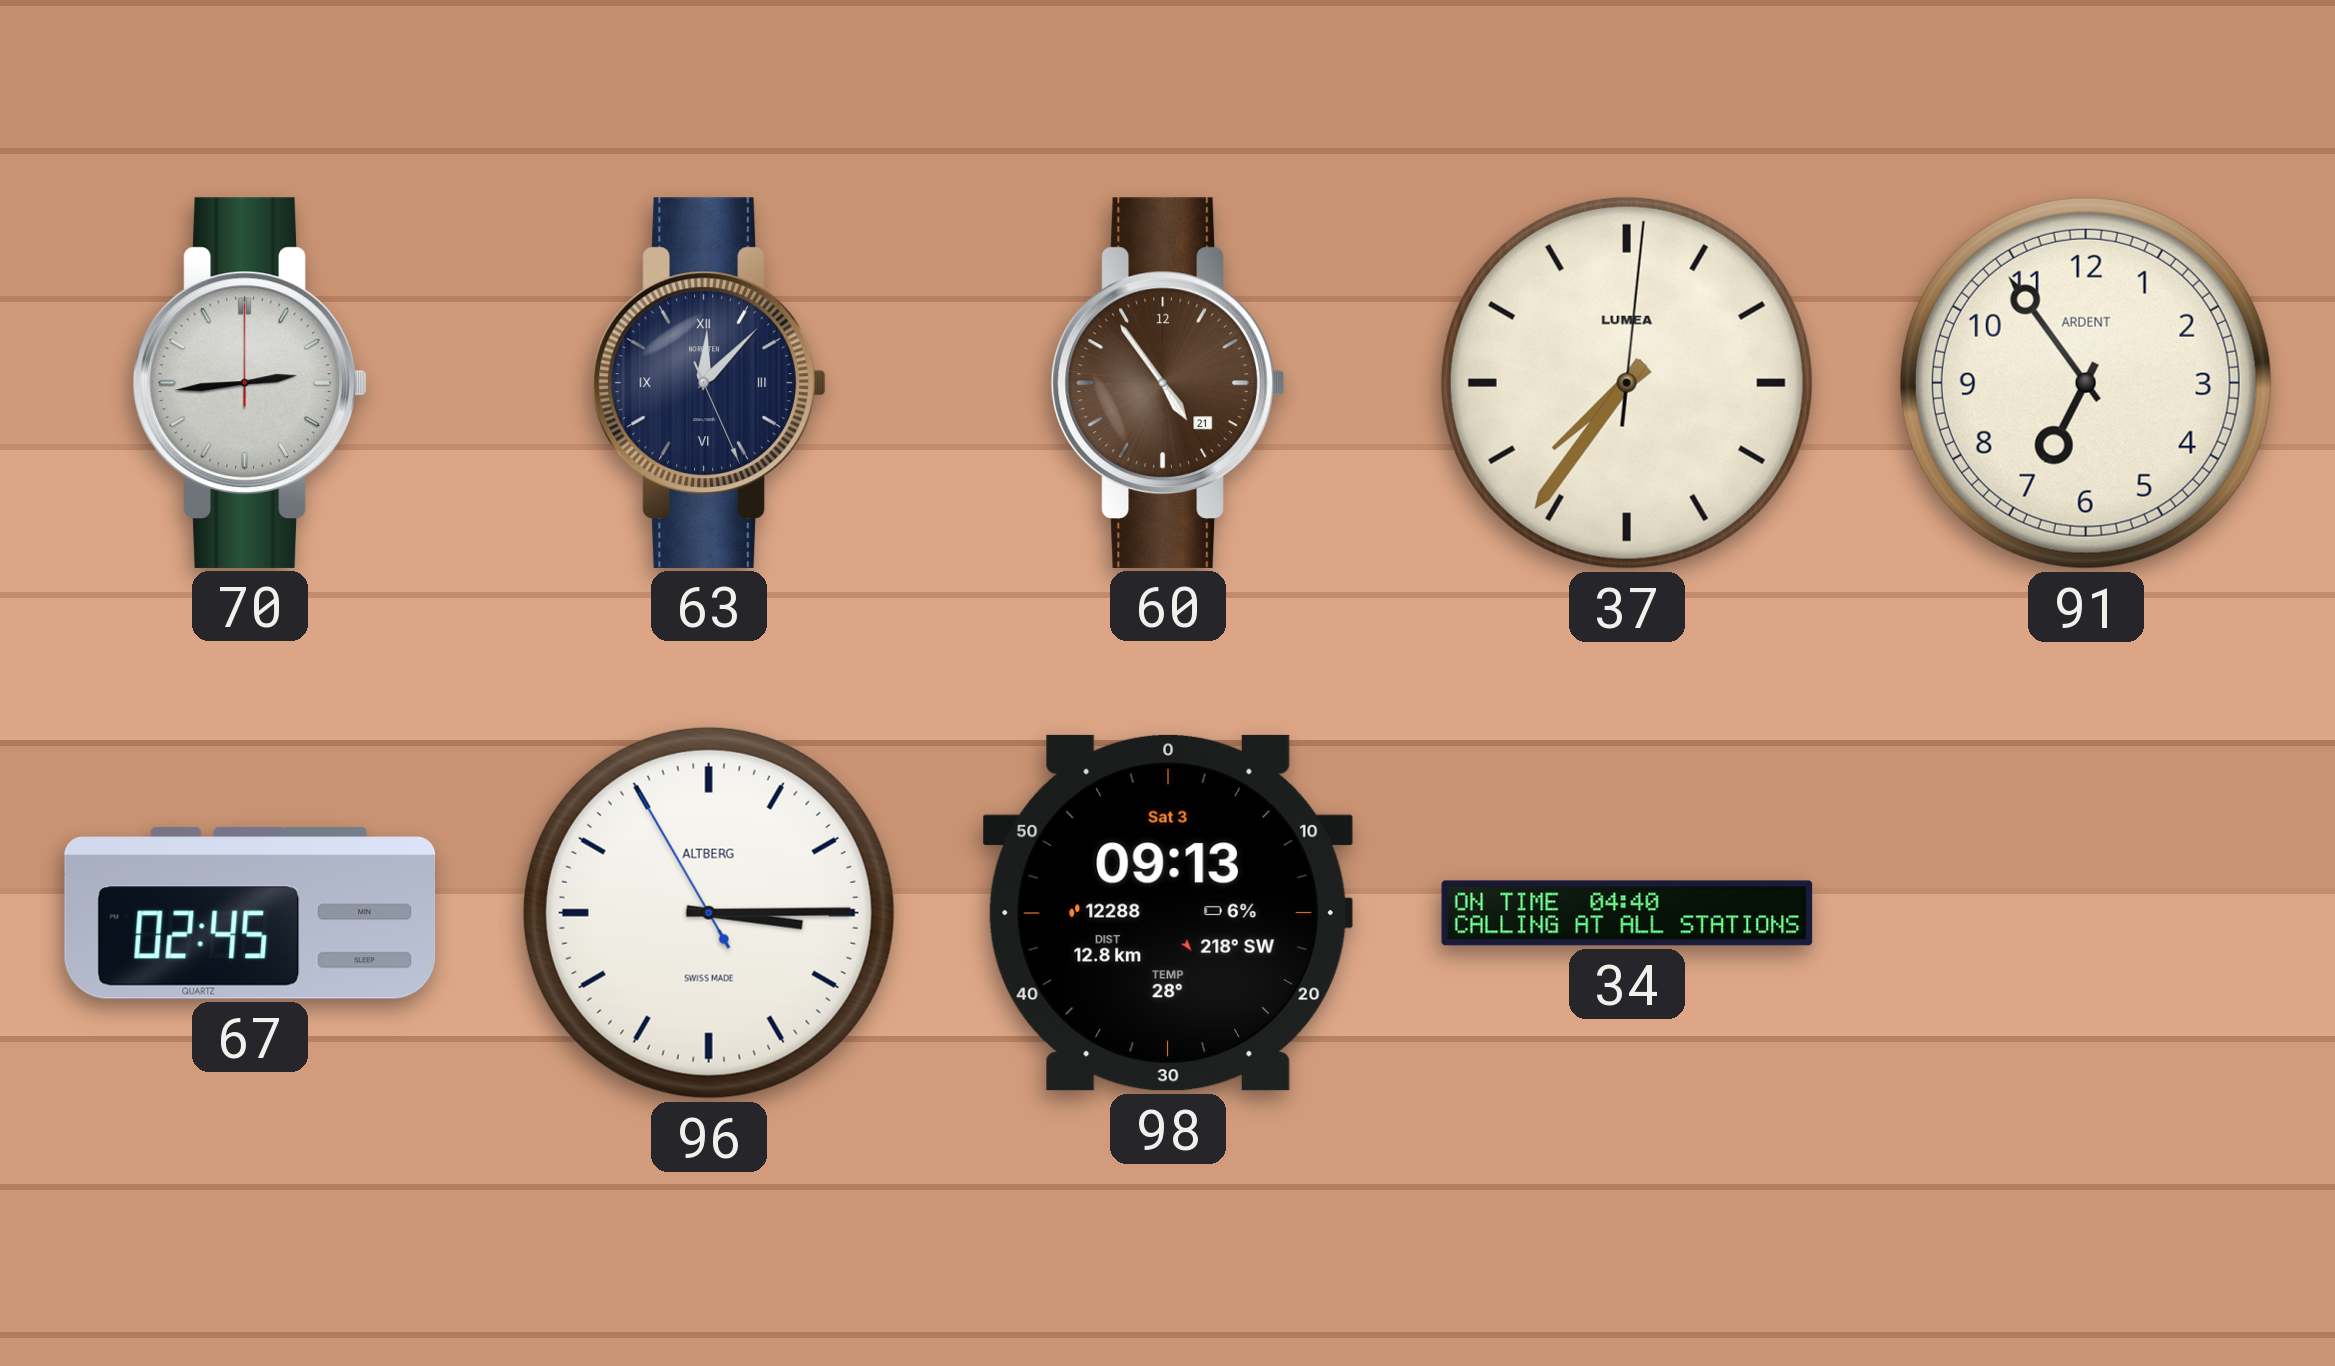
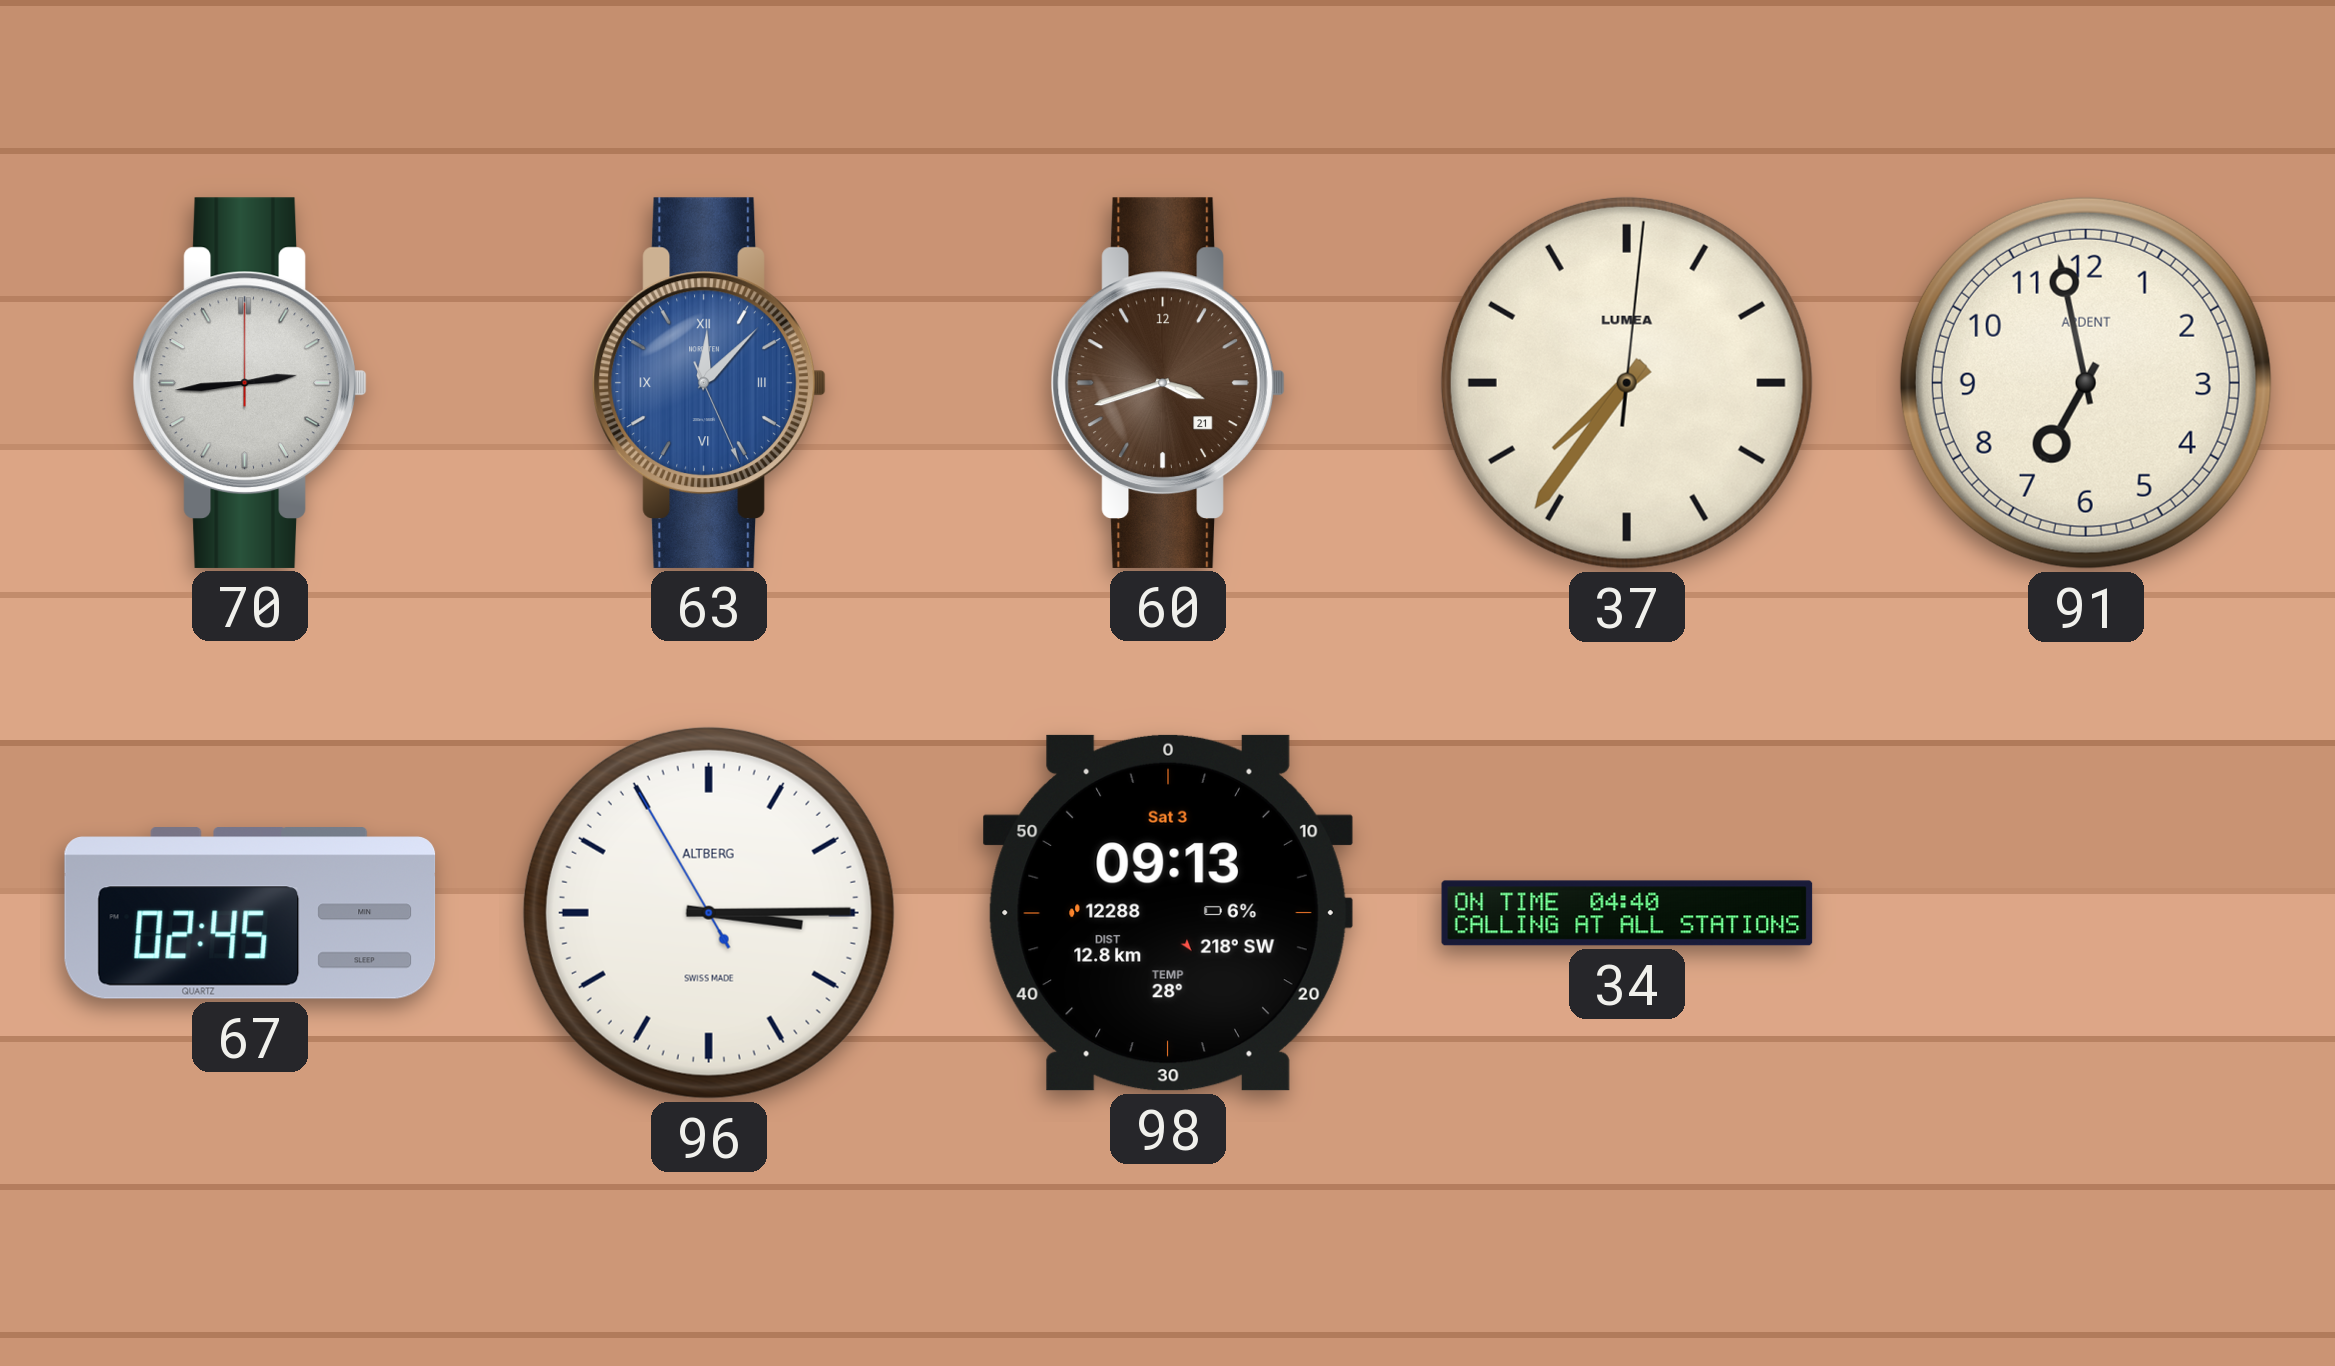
63 dial: navy -> blue (709, 383)
60: 4:54 -> 3:42 (1168, 383)
91: 6:54 -> 6:58 (2086, 383)
